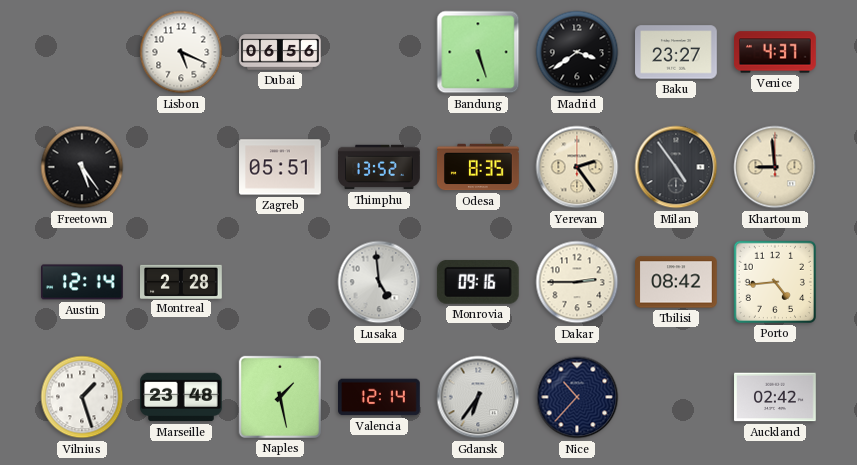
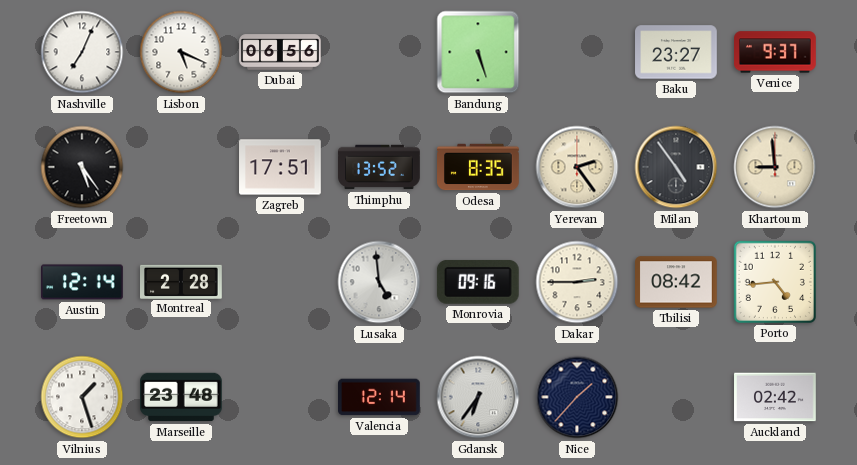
Nashville: none -> 7:04 (82, 52)
Madrid: 3:39 -> none (577, 52)
Venice: 4:37 -> 9:37 (775, 52)
Zagreb: 05:51 -> 17:51 (280, 167)
Naples: 1:28 -> none (280, 397)
Nice: 10:37 -> 1:37 (577, 397)
